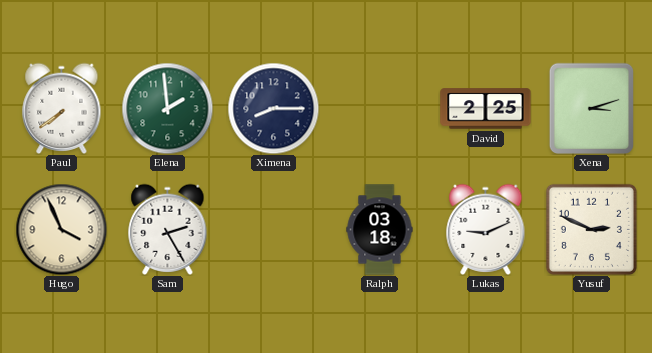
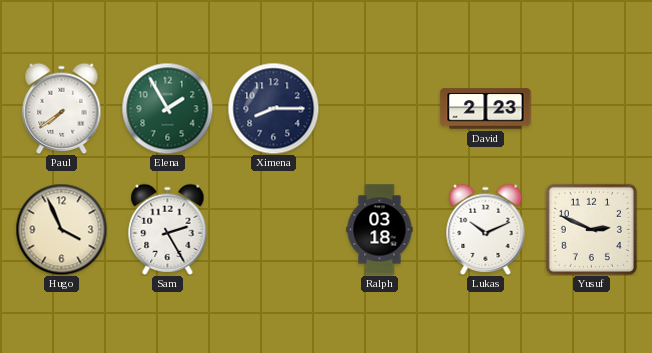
Elena: 1:59 -> 1:55 (167, 108)
David: 2:25 -> 2:23 (486, 109)
Xena: 3:12 -> none (591, 108)
Lukas: 9:11 -> 10:11 (486, 229)
